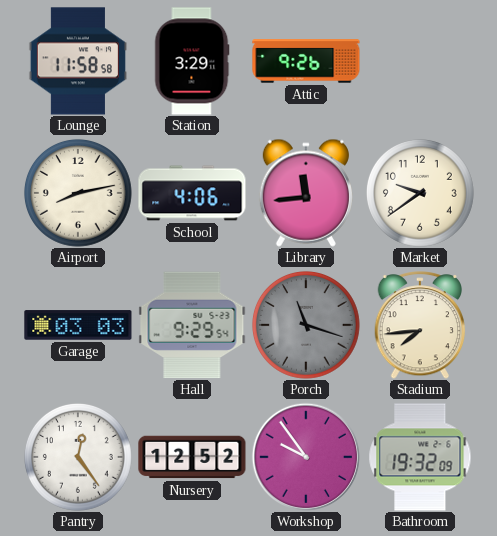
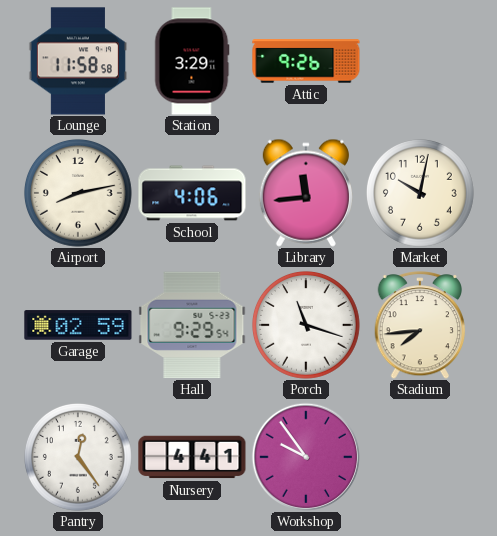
Market: 9:39 -> 10:02 (420, 193)
Garage: 03:03 -> 02:59 (78, 325)
Porch dial: grey -> white (306, 325)
Nursery: 12:52 -> 4:41 (192, 457)
Bathroom: 19:32 -> none (420, 457)
